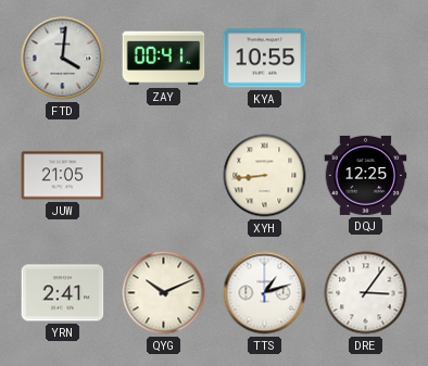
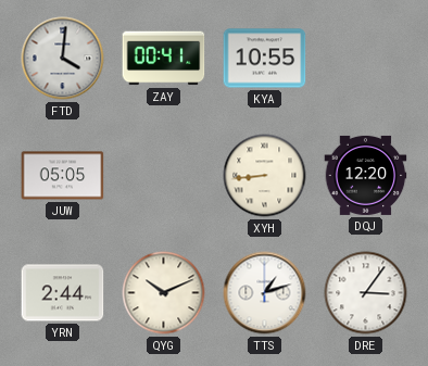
JUW: 21:05 -> 05:05 (63, 176)
DQJ: 12:25 -> 12:20 (366, 175)
YRN: 2:41 -> 2:44 (63, 293)
